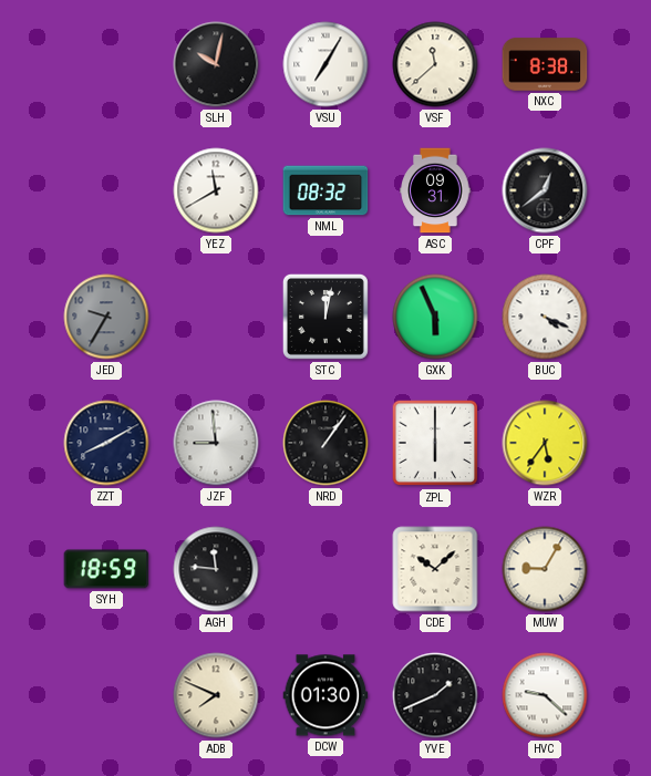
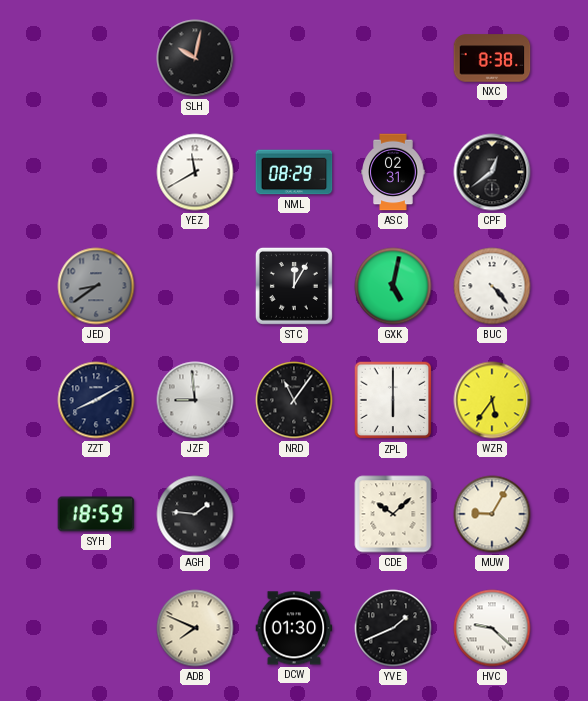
VSU: 7:05 -> none (325, 64)
VSF: 11:38 -> none (435, 64)
NML: 08:32 -> 08:29 (294, 172)
ASC: 09:31 -> 02:31 (393, 172)
JED: 9:35 -> 8:39 (96, 286)
STC: 12:02 -> 12:05 (294, 286)
GXK: 5:56 -> 5:02 (393, 286)
BUC: 4:19 -> 4:23 (492, 286)
NRD: 1:06 -> 11:06 (294, 400)
AGH: 11:46 -> 1:46 (195, 514)
